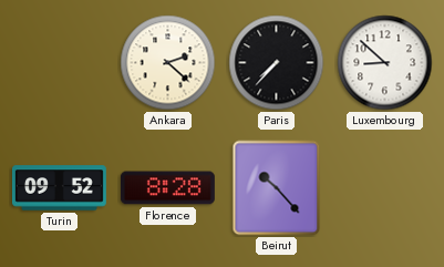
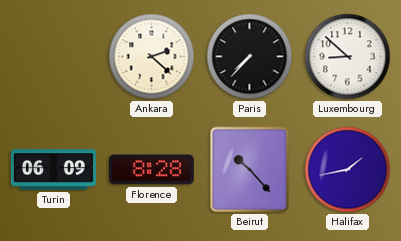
Turin: 09:52 -> 06:09 (53, 170)
Halifax: none -> 1:43 (348, 170)
